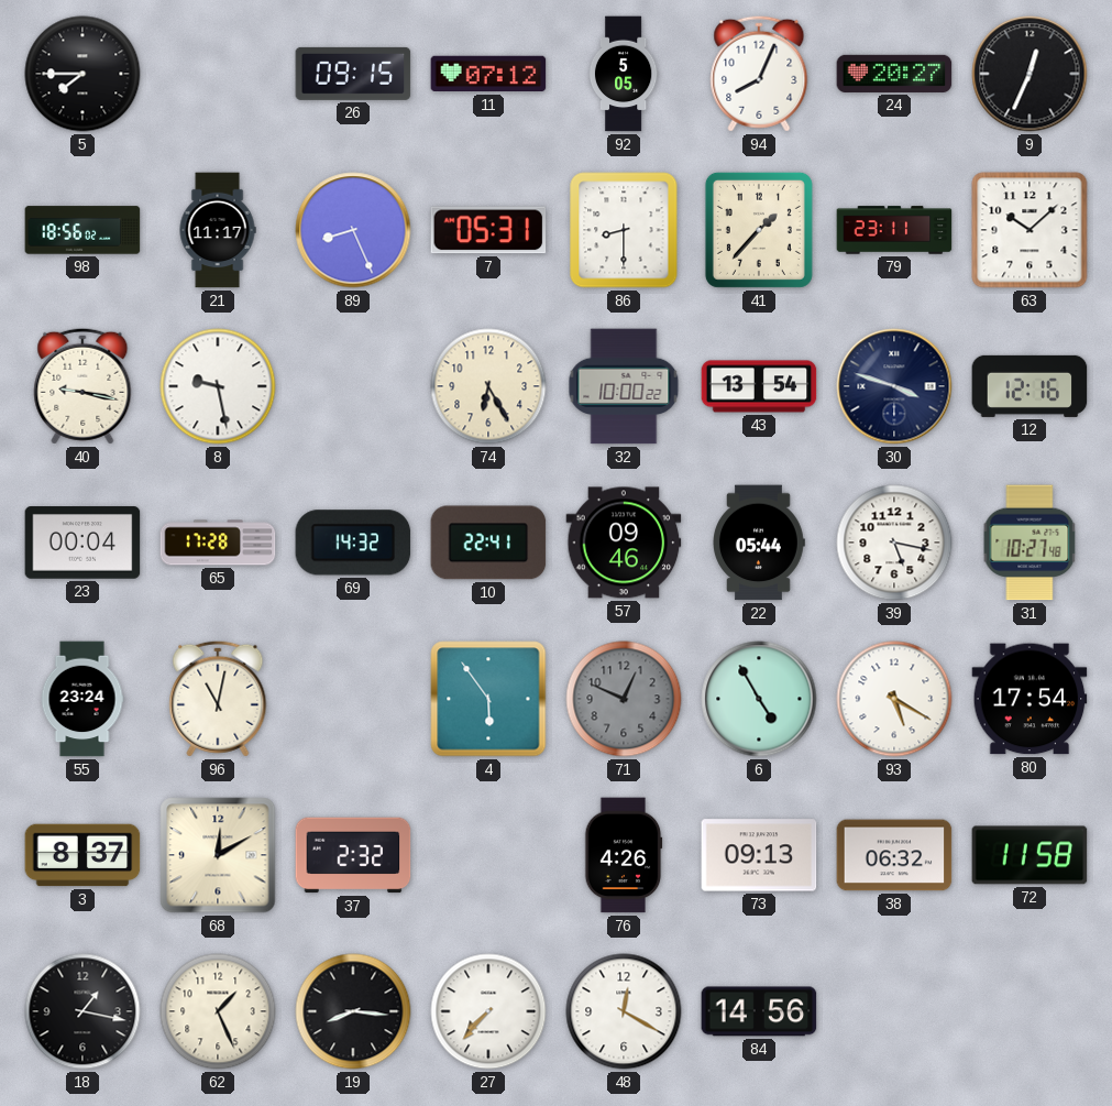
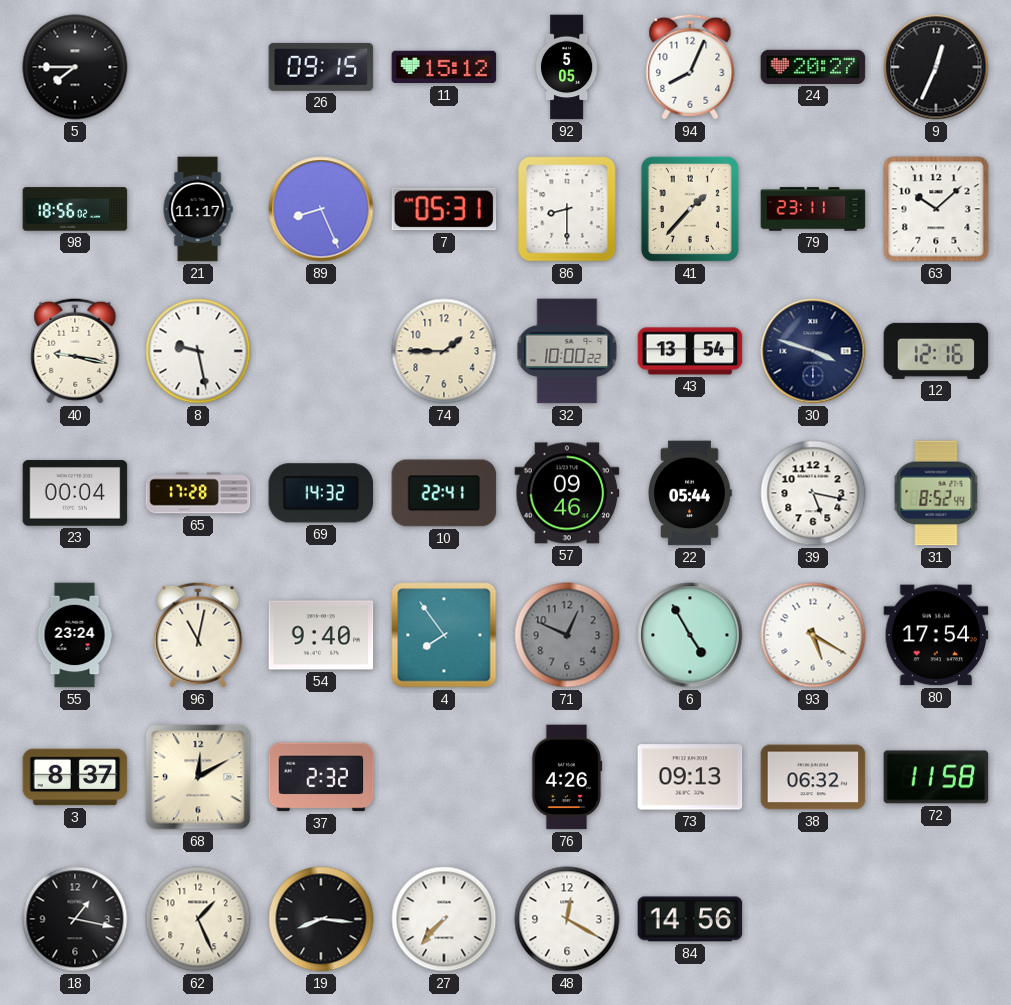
11: 07:12 -> 15:12 (444, 67)
74: 6:25 -> 1:45 (444, 351)
31: 10:27 -> 8:52 (936, 493)
54: none -> 9:40 (321, 635)
4: 5:54 -> 7:54 (444, 635)
